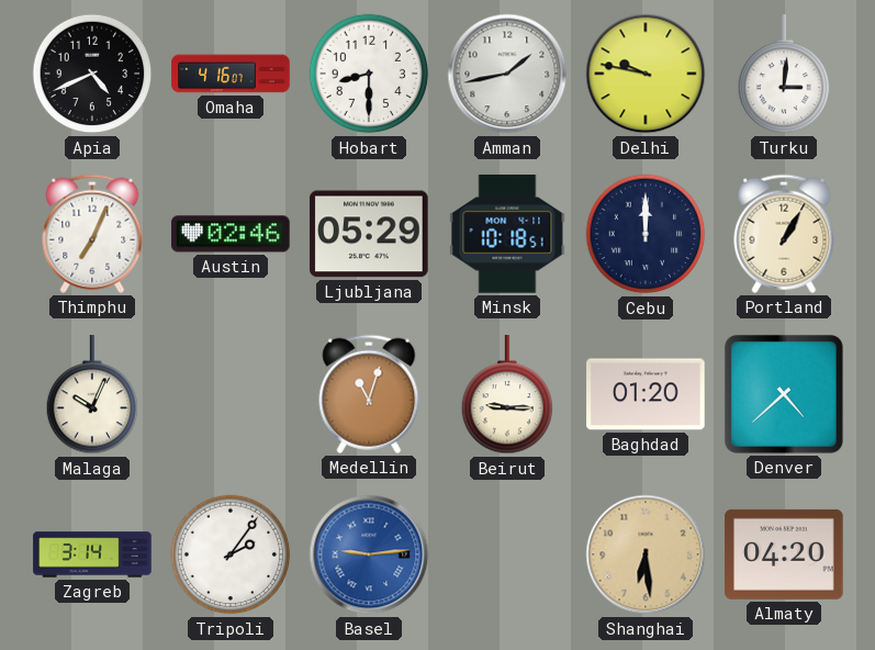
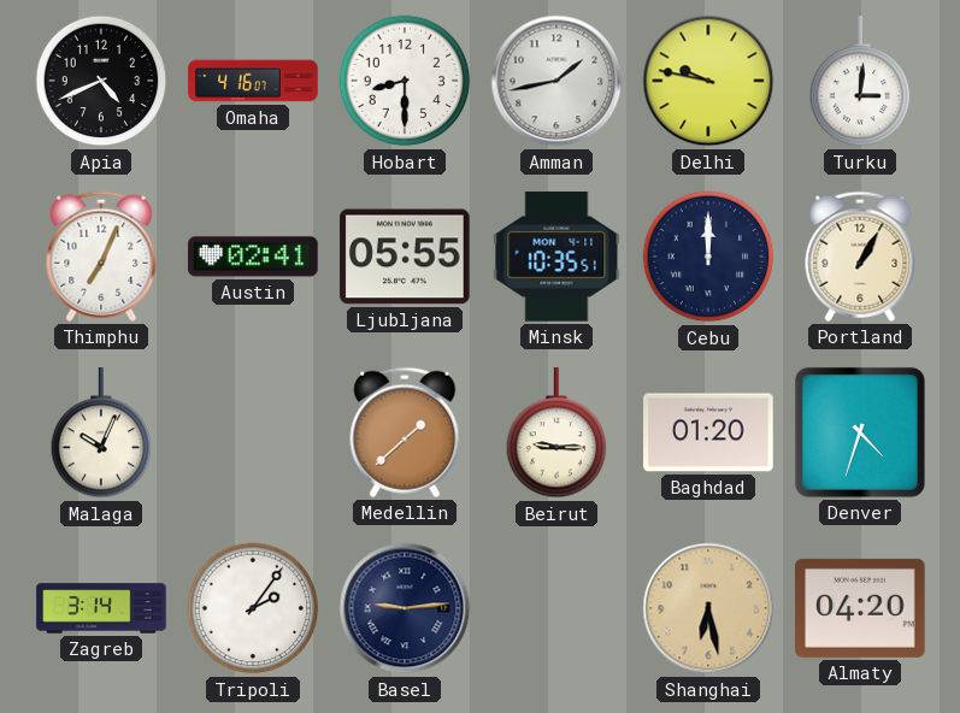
Austin: 02:46 -> 02:41 (253, 257)
Ljubljana: 05:29 -> 05:55 (405, 257)
Minsk: 10:18 -> 10:35 (556, 257)
Medellin: 11:03 -> 1:38 (405, 432)
Denver: 4:38 -> 4:33 (860, 432)
Basel dial: blue -> navy (405, 608)
Shanghai: 6:29 -> 6:28 (708, 608)
